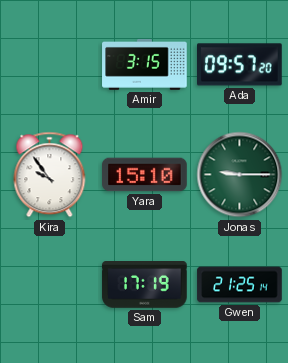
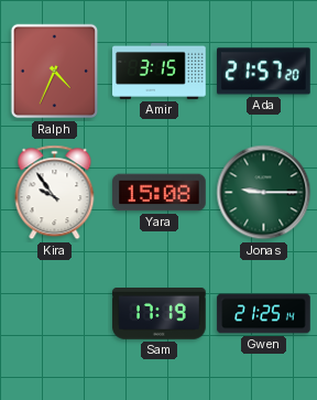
Ralph: none -> 4:34 (55, 72)
Ada: 09:57 -> 21:57 (264, 72)
Yara: 15:10 -> 15:08 (160, 193)
